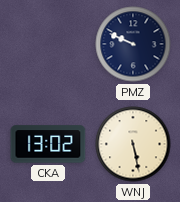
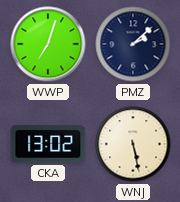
WWP: none -> 7:03 (48, 44)
PMZ: 9:49 -> 2:08 (133, 44)
